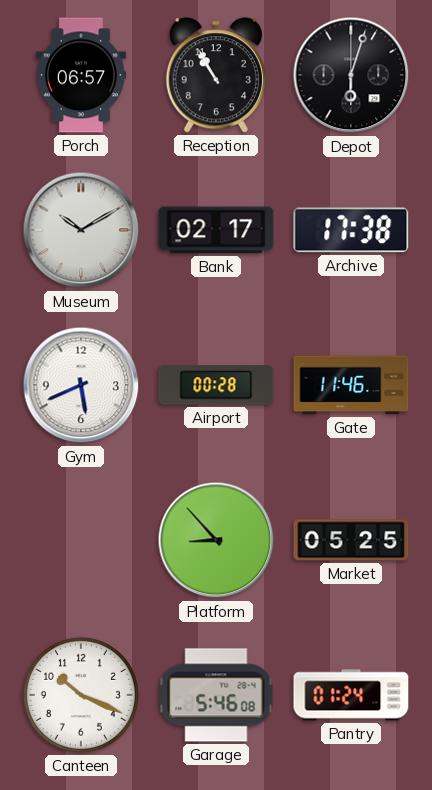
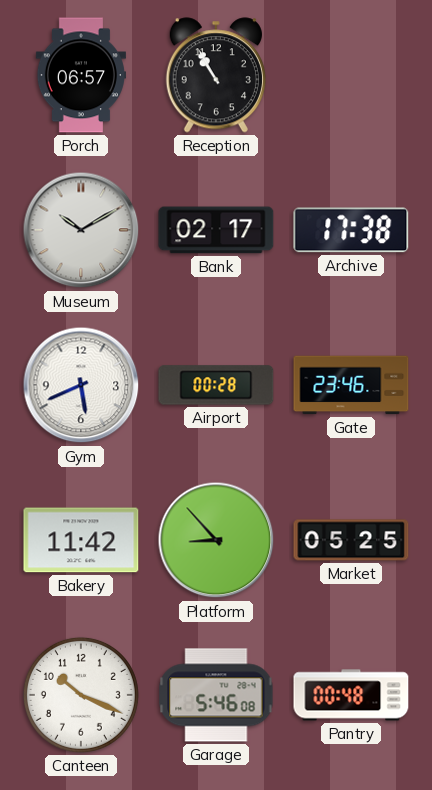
Depot: 6:03 -> none (351, 75)
Gate: 11:46 -> 23:46 (351, 385)
Bakery: none -> 11:42 (81, 540)
Pantry: 01:24 -> 00:48 (351, 695)
